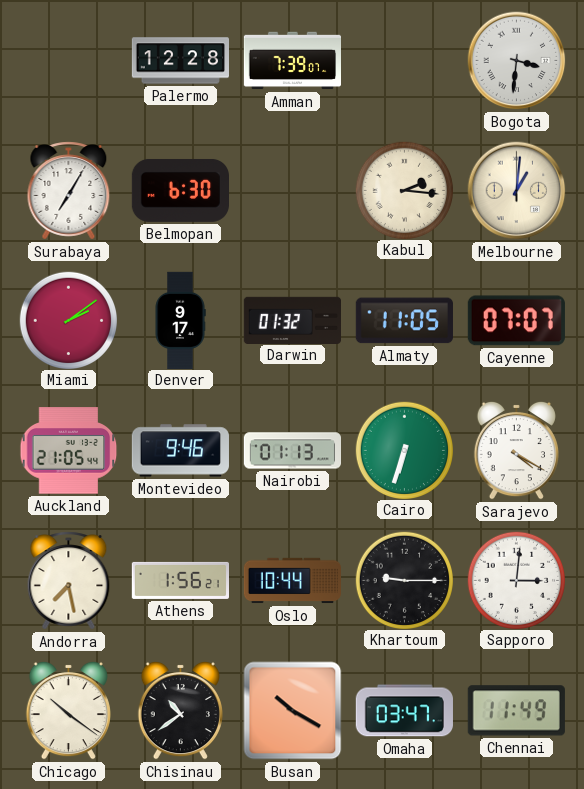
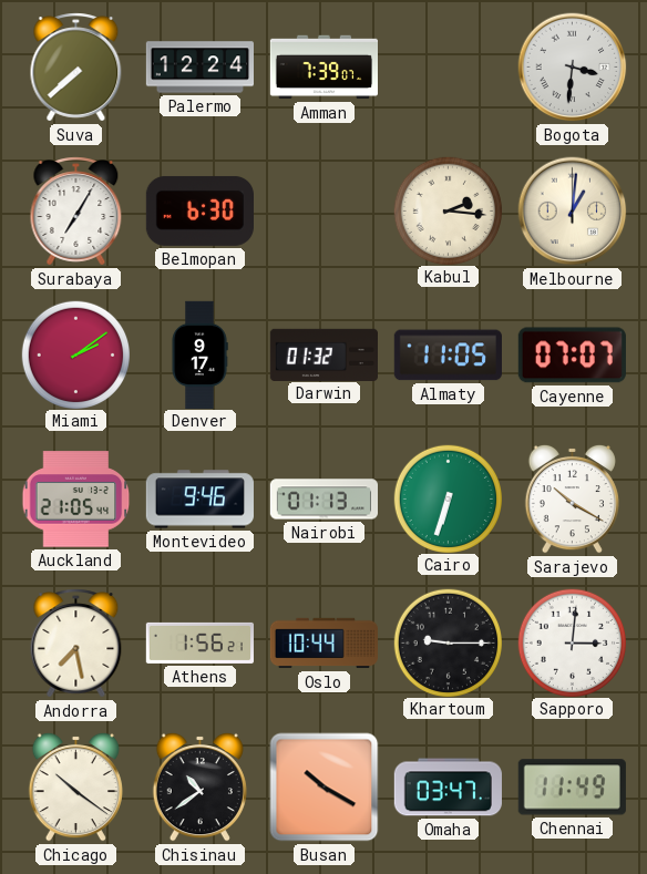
Suva: none -> 7:38 (76, 68)
Palermo: 12:28 -> 12:24 (199, 68)
Sarajevo: 4:20 -> 10:20 (572, 498)
